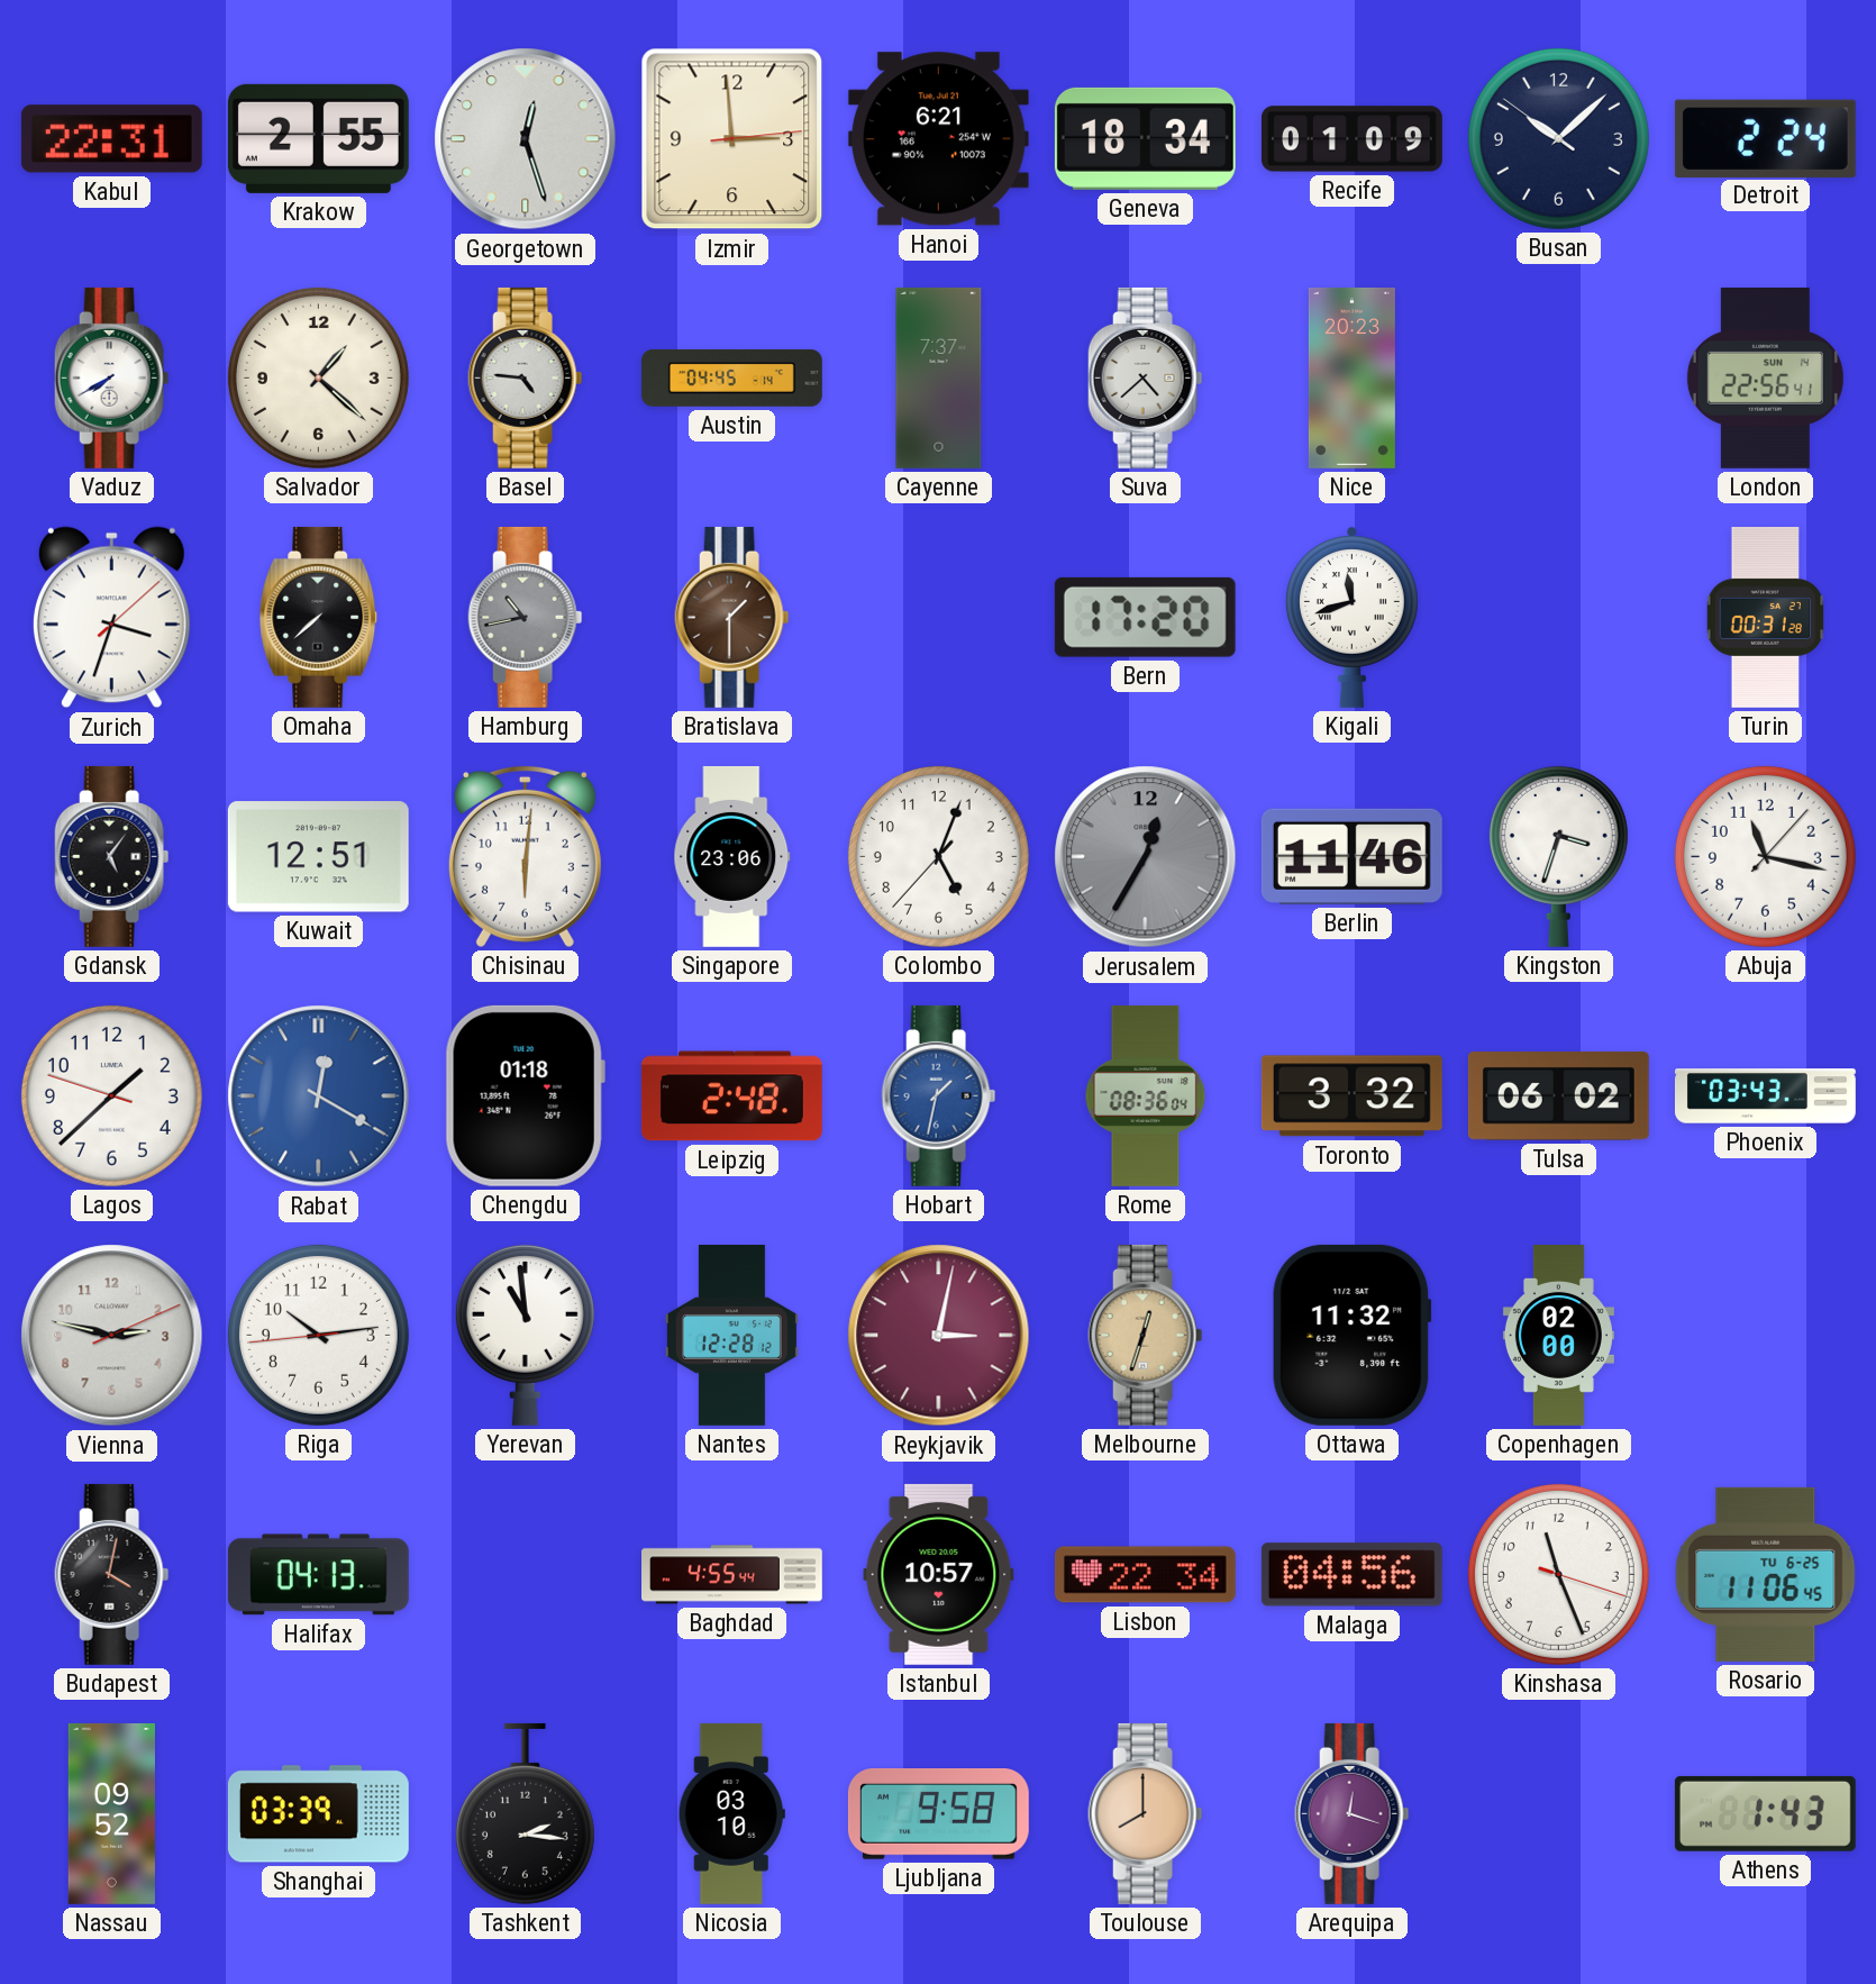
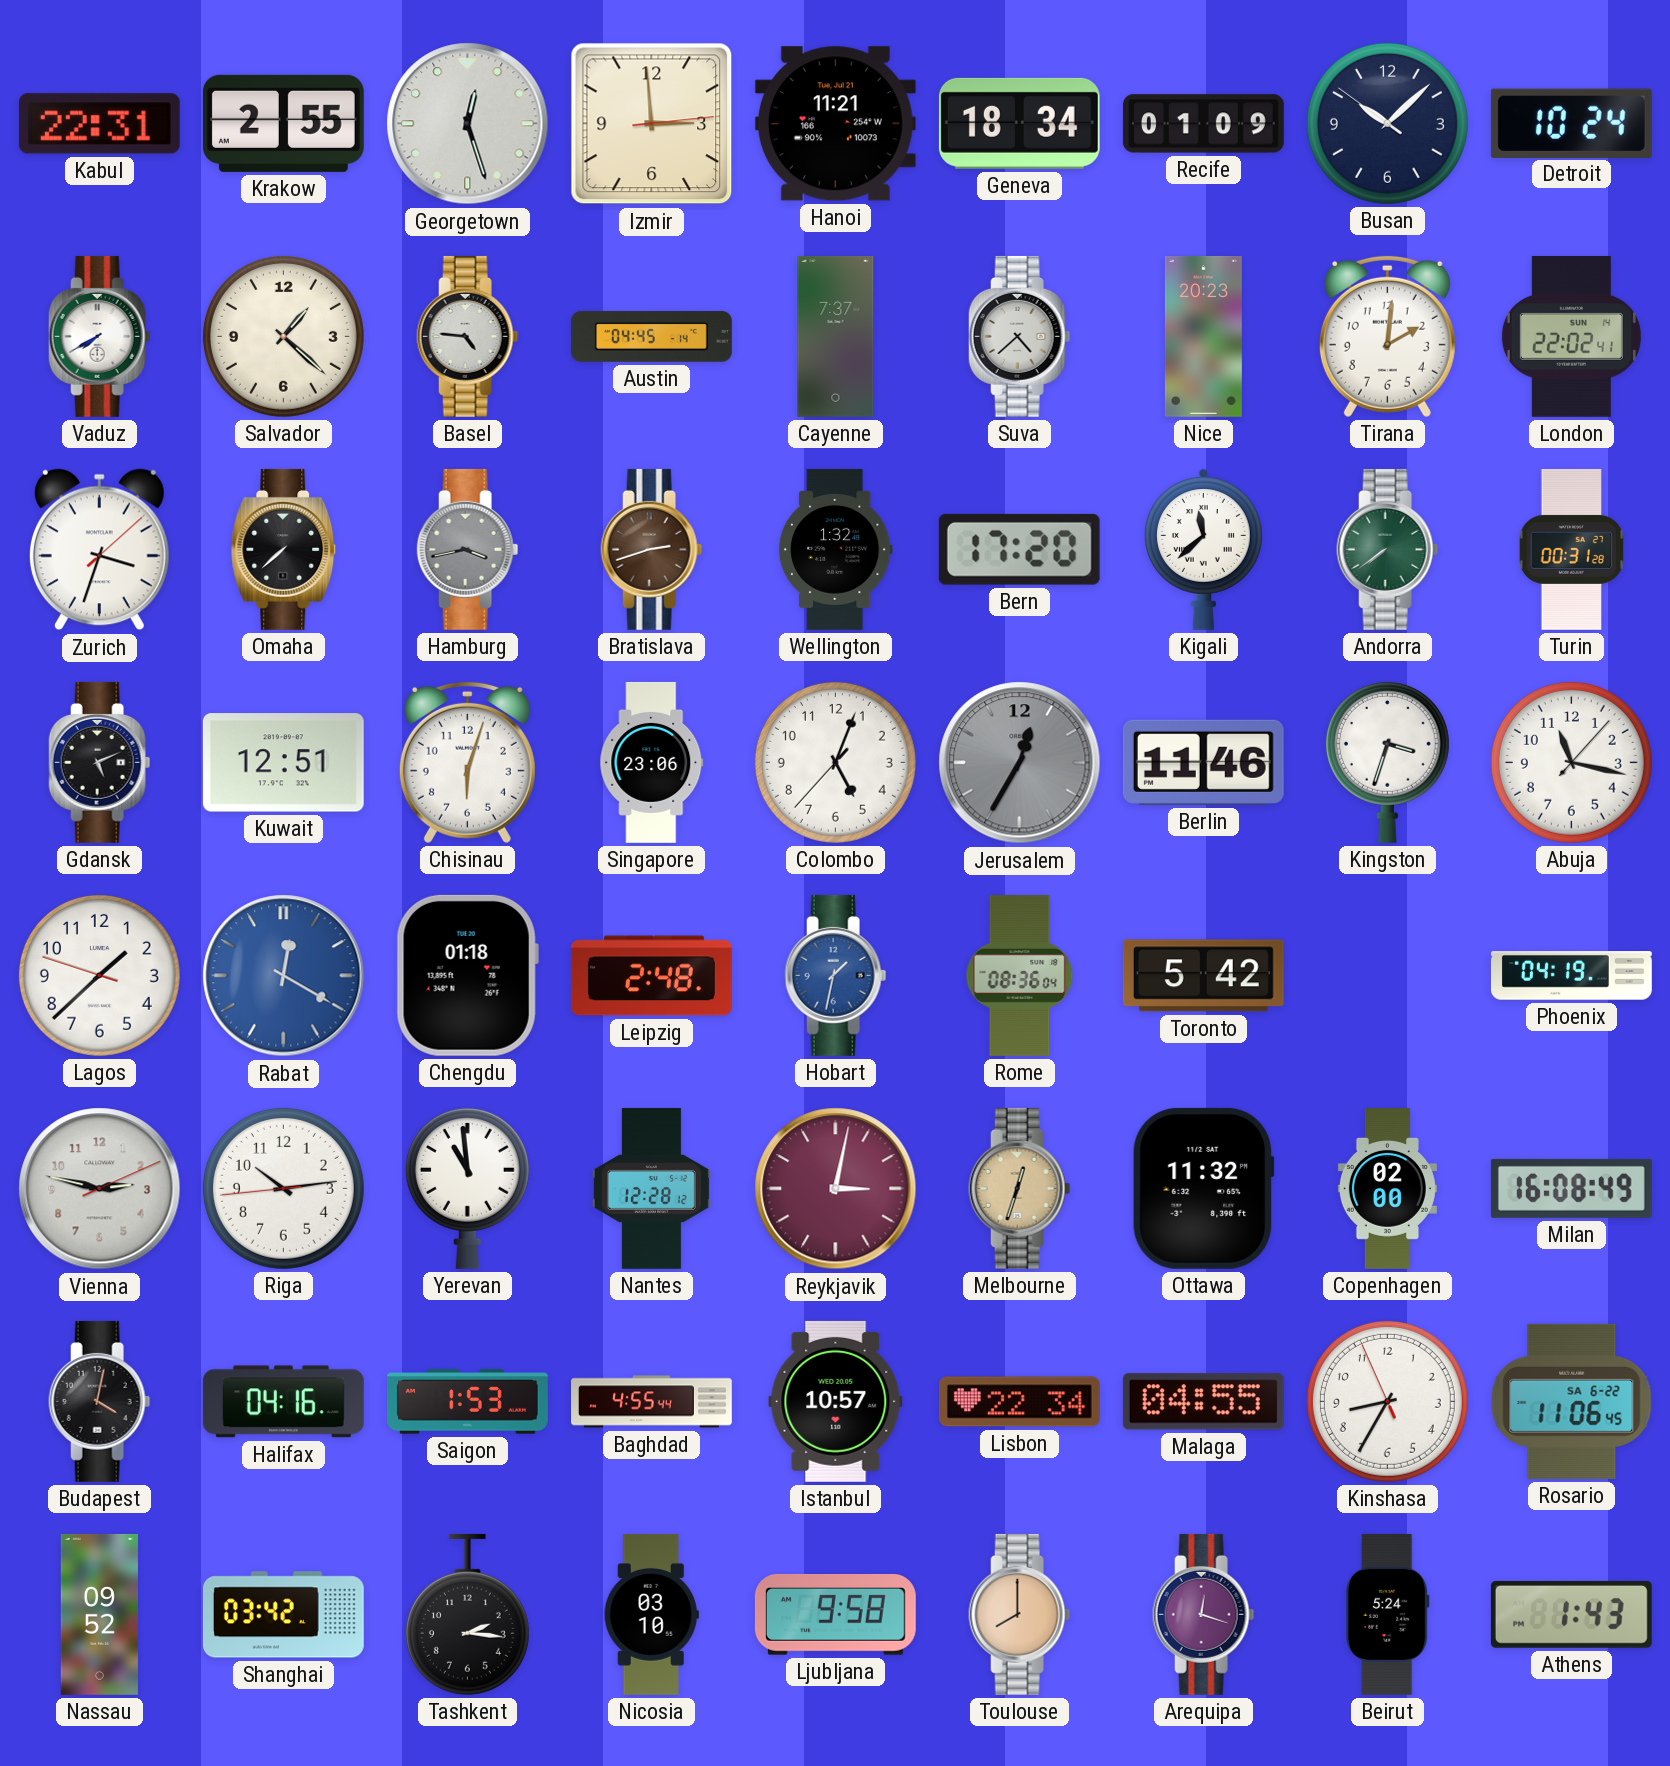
Hanoi: 6:21 -> 11:21 (835, 124)
Detroit: 2:24 -> 10:24 (1571, 123)
Tirana: none -> 2:01 (1387, 336)
London: 22:56 -> 22:02 (1571, 336)
Hamburg: 10:43 -> 3:43 (468, 549)
Bratislava: 1:30 -> 2:42 (652, 549)
Wellington: none -> 1:32 (835, 549)
Kigali: 11:42 -> 11:38 (1203, 549)
Andorra: none -> 7:39 (1388, 549)
Gdansk: 5:06 -> 5:11 (100, 762)
Chisinau: 6:01 -> 6:03 (467, 762)
Toronto: 3:32 -> 5:42 (1203, 976)
Tulsa: 06:02 -> none (1558, 1096)
Phoenix: 03:43 -> 04:19 (1571, 976)
Milan: none -> 16:08 (1571, 1188)
Halifax: 04:13 -> 04:16 (283, 1402)
Saigon: none -> 1:53 (467, 1402)
Malaga: 04:56 -> 04:55 (1203, 1402)
Kinshasa: 11:26 -> 8:34 (1387, 1401)
Rosario date: TU 6-25 -> SA 6-22 (1572, 1401)
Shanghai: 03:39 -> 03:42 (283, 1615)
Beirut: none -> 5:24 (1388, 1614)
